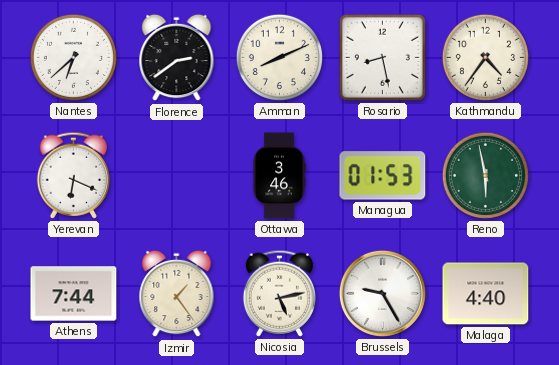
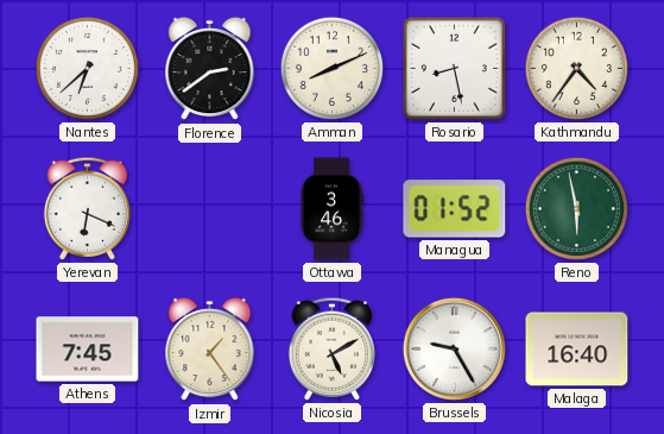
Managua: 01:53 -> 01:52 (455, 209)
Athens: 7:44 -> 7:45 (88, 350)
Nicosia: 5:13 -> 5:10 (331, 348)
Malaga: 4:40 -> 16:40 (577, 350)
